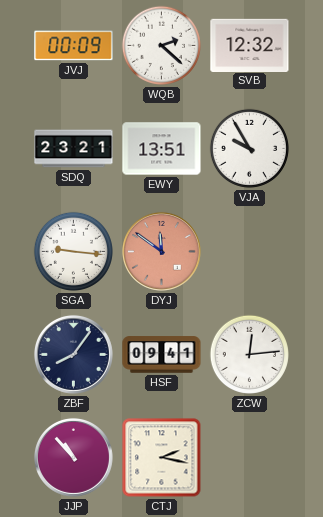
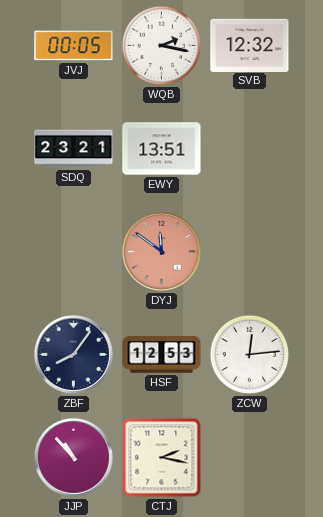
JVJ: 00:09 -> 00:05 (74, 46)
WQB: 2:22 -> 2:17 (161, 45)
VJA: 9:55 -> none (249, 148)
SGA: 9:16 -> none (73, 251)
HSF: 09:41 -> 12:53 (162, 355)
